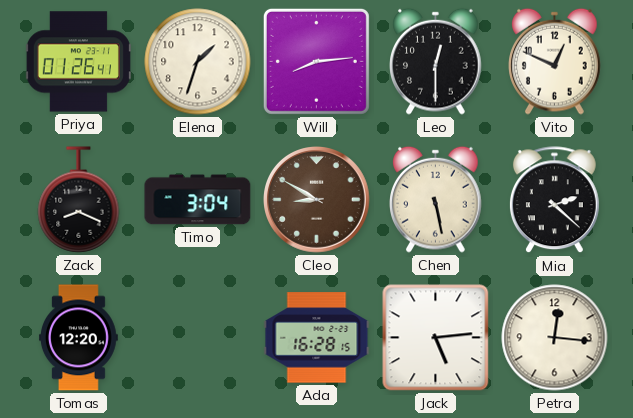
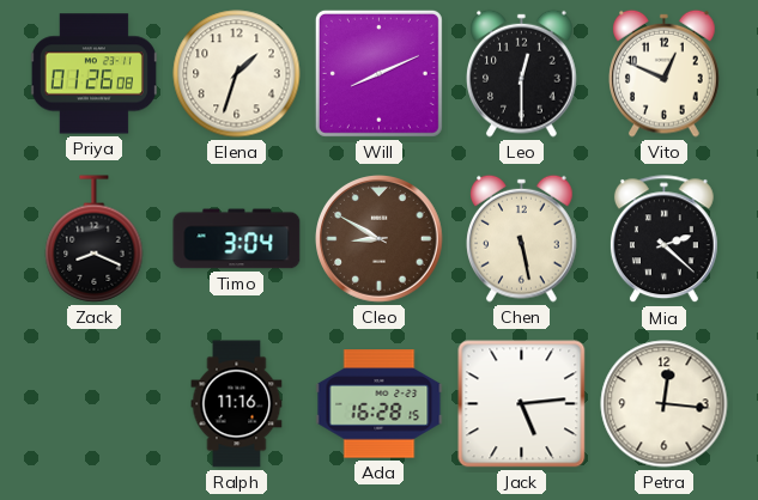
Priya: 01:26:41 -> 01:26:08 (93, 74)
Will: 8:14 -> 8:11 (378, 73)
Tomas: 12:20 -> none (78, 338)
Ralph: none -> 11:16 (237, 404)
